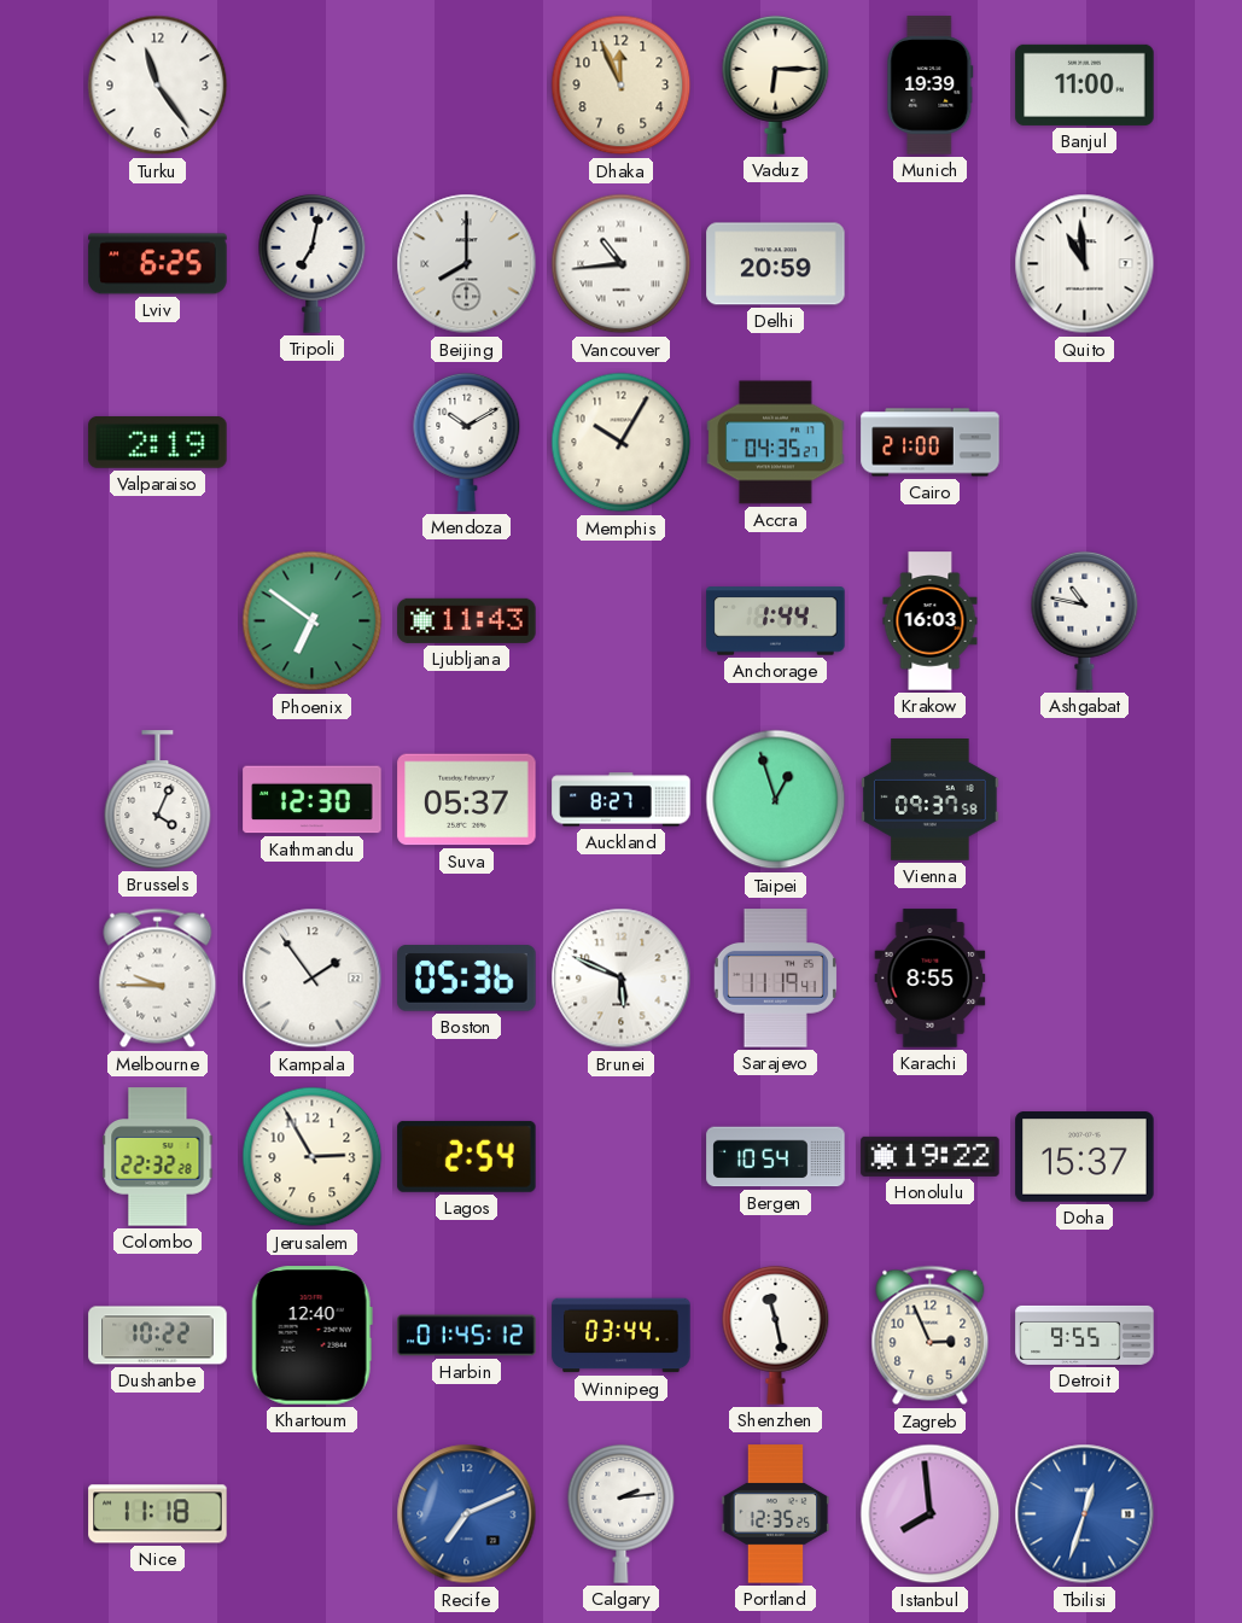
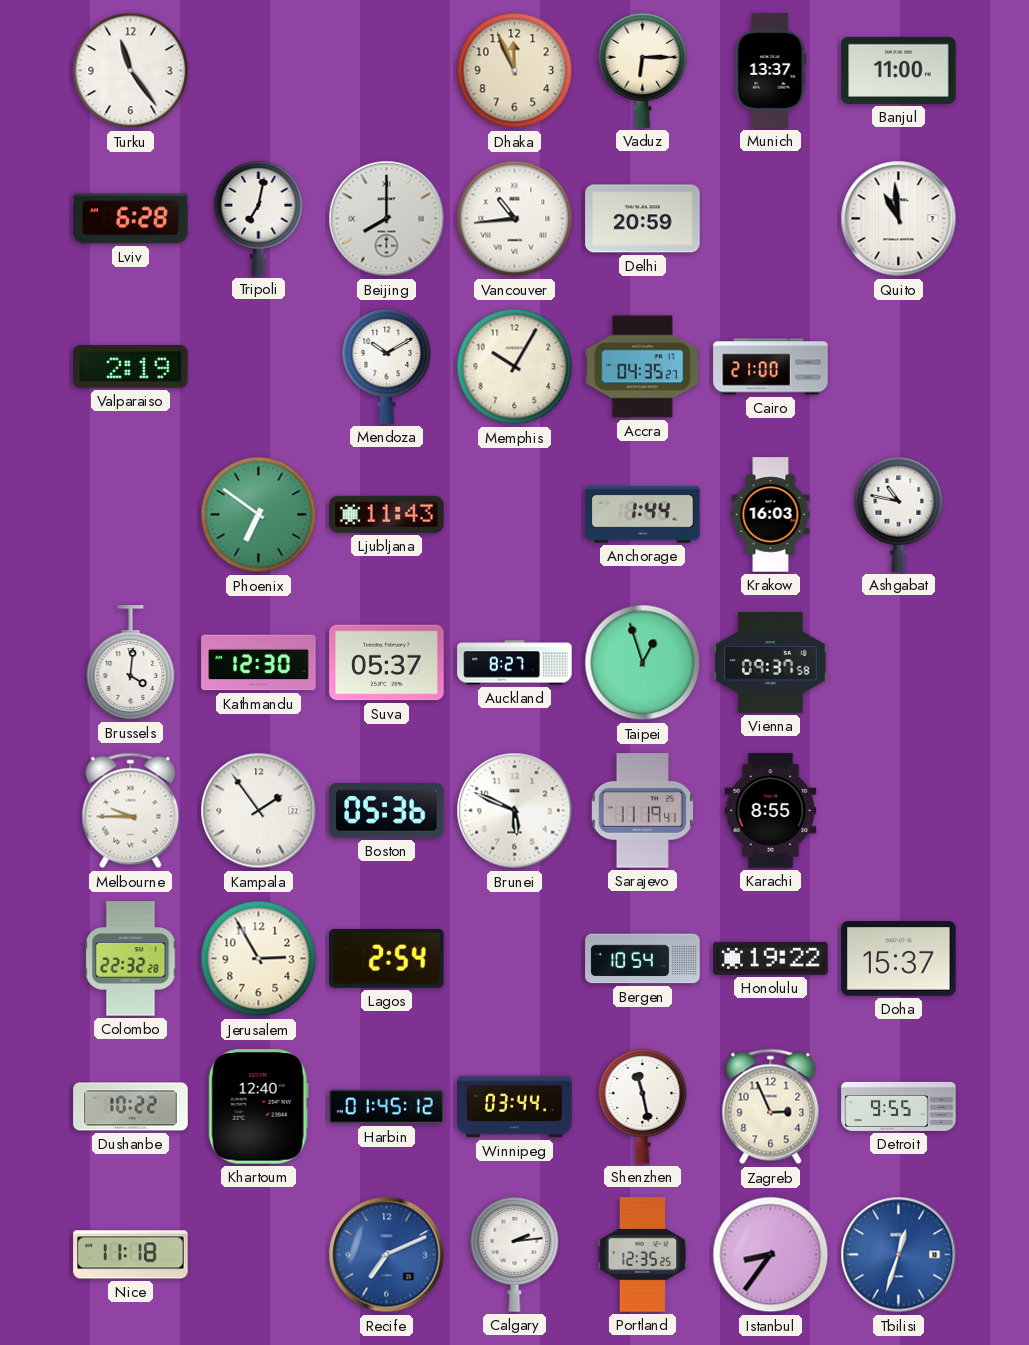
Munich: 19:39 -> 13:37 (771, 71)
Lviv: 6:25 -> 6:28 (131, 219)
Brussels: 4:04 -> 4:01 (131, 663)
Istanbul: 7:59 -> 8:36 (771, 1255)
